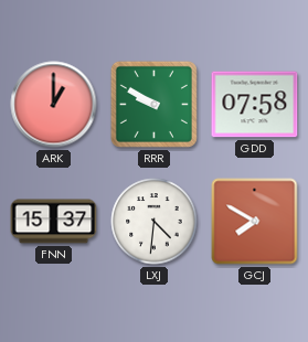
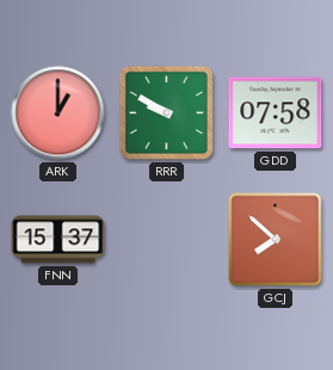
LXJ: 4:31 -> none (155, 222)
GCJ: 7:50 -> 7:52 (276, 240)
